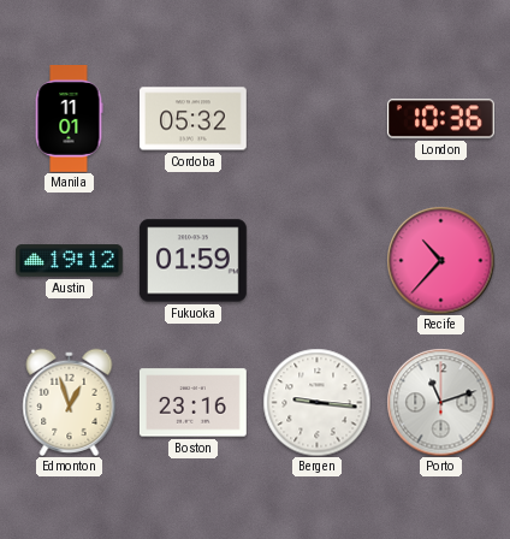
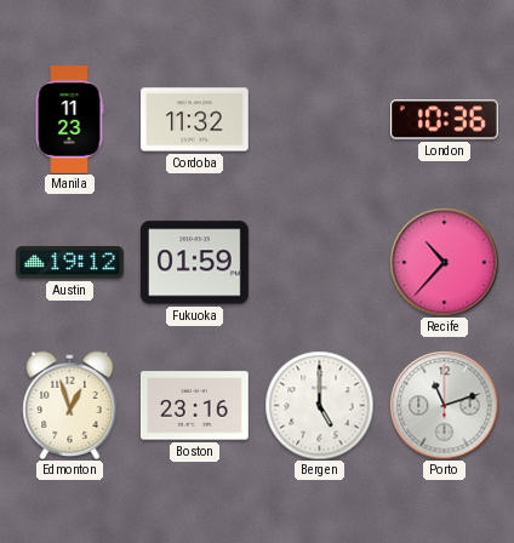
Manila: 11:01 -> 11:23 (69, 120)
Cordoba: 05:32 -> 11:32 (195, 120)
Bergen: 9:16 -> 5:00 (319, 405)
